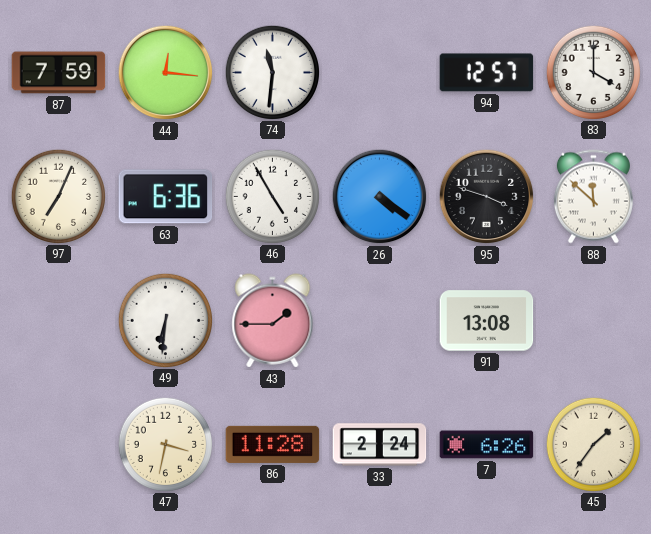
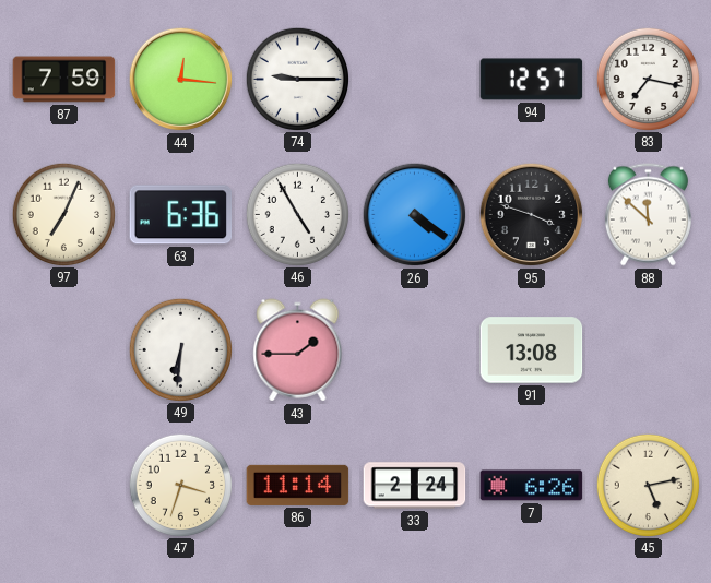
74: 11:31 -> 9:15 (297, 79)
83: 4:00 -> 7:17 (648, 79)
47: 3:32 -> 3:33 (180, 485)
86: 11:28 -> 11:14 (298, 485)
45: 1:36 -> 5:13 (648, 485)
